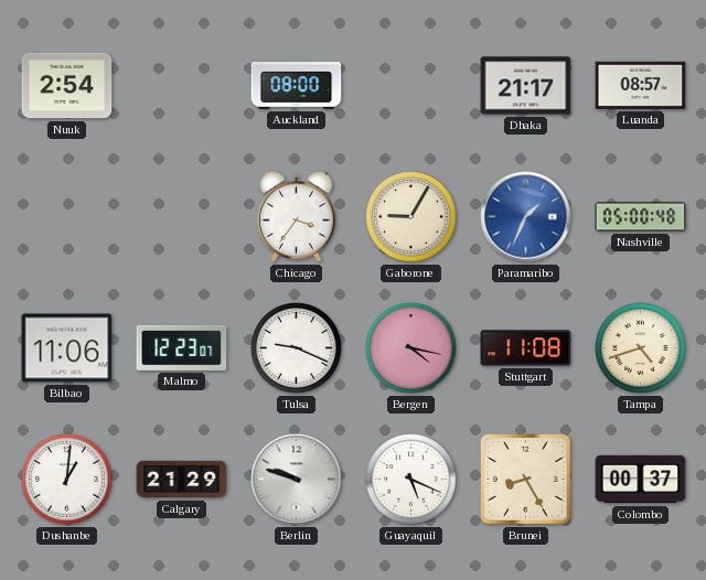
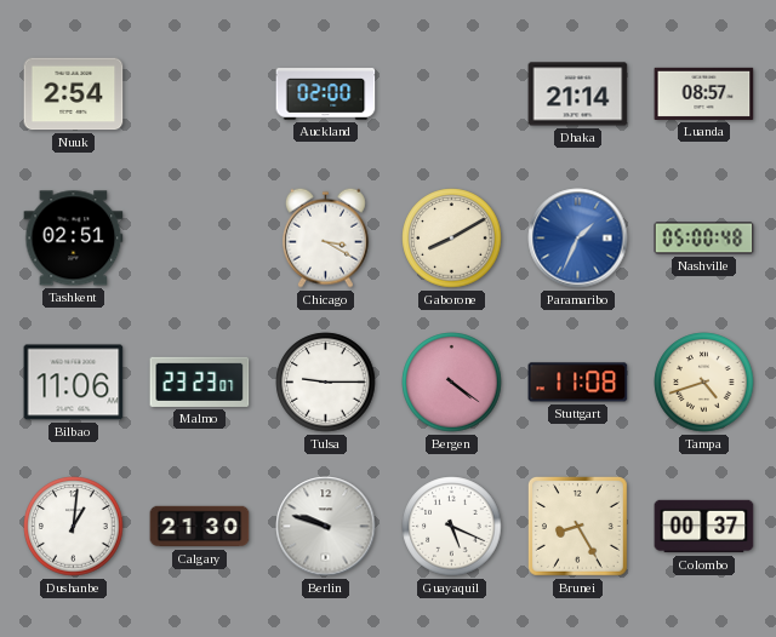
Auckland: 08:00 -> 02:00 (326, 94)
Dhaka: 21:17 -> 21:14 (578, 94)
Tashkent: none -> 02:51 (74, 239)
Chicago: 3:36 -> 3:20 (325, 237)
Gaborone: 9:05 -> 8:10 (452, 239)
Malmo: 12:23 -> 23:23 (200, 381)
Tulsa: 9:19 -> 9:15 (326, 383)
Bergen: 4:17 -> 4:21 (452, 383)
Calgary: 21:29 -> 21:30 (200, 527)
